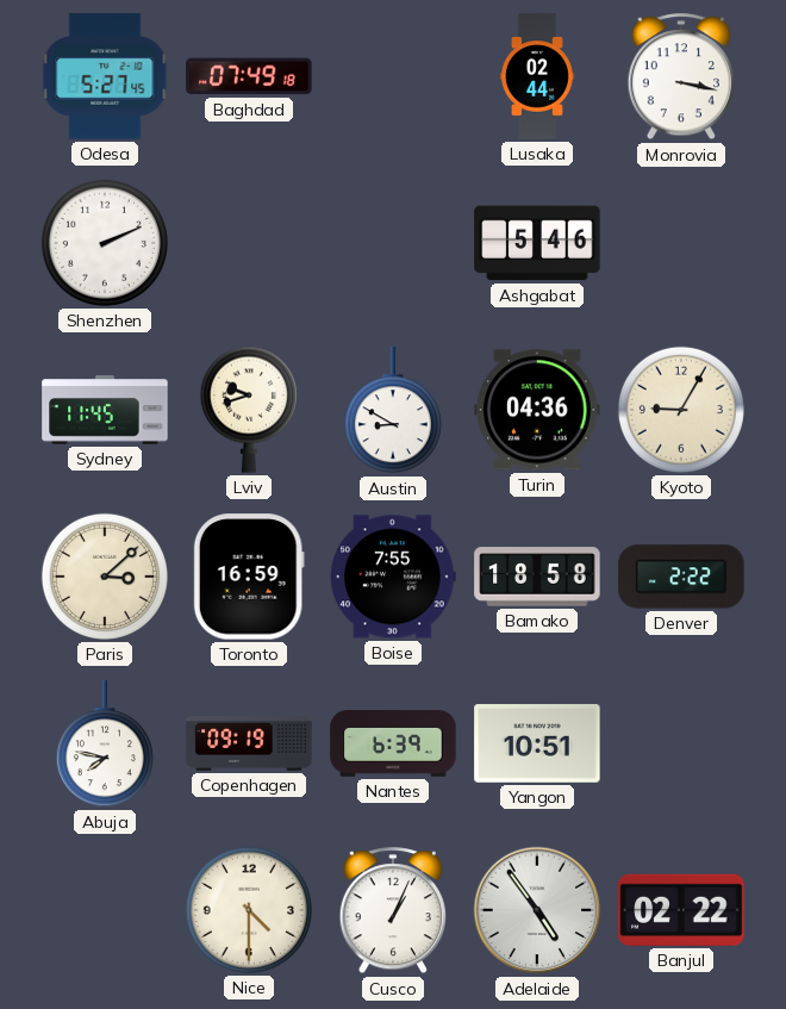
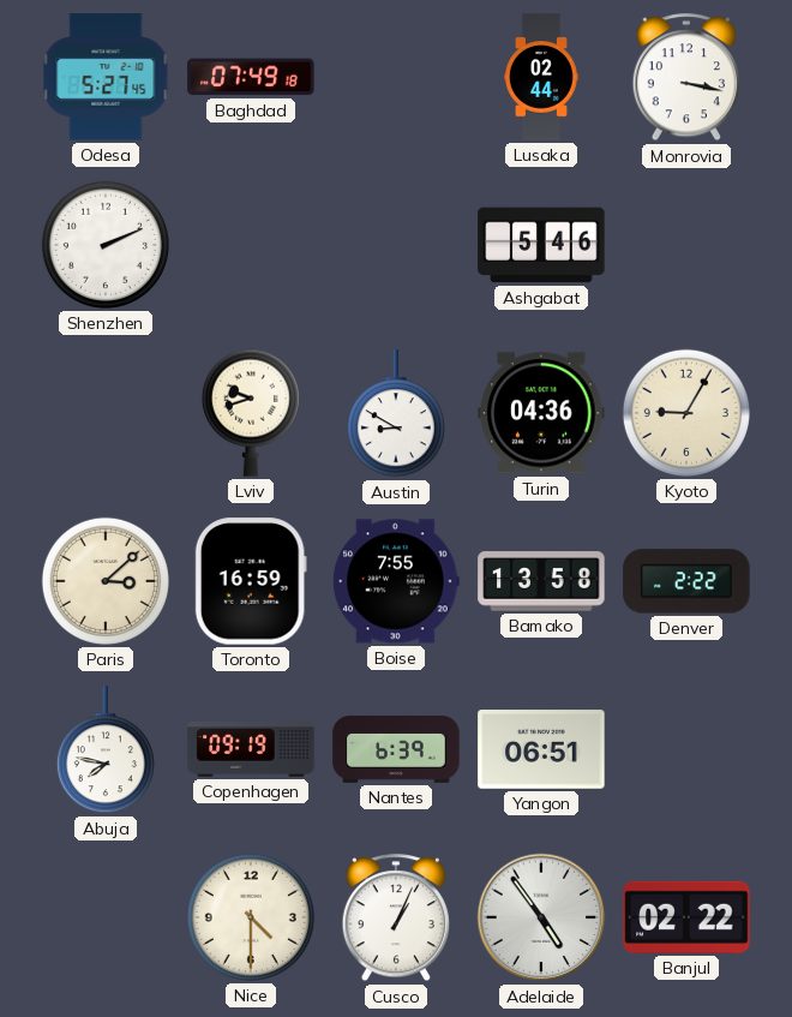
Sydney: 11:45 -> none (105, 410)
Bamako: 18:58 -> 13:58 (541, 581)
Yangon: 10:51 -> 06:51 (541, 749)
